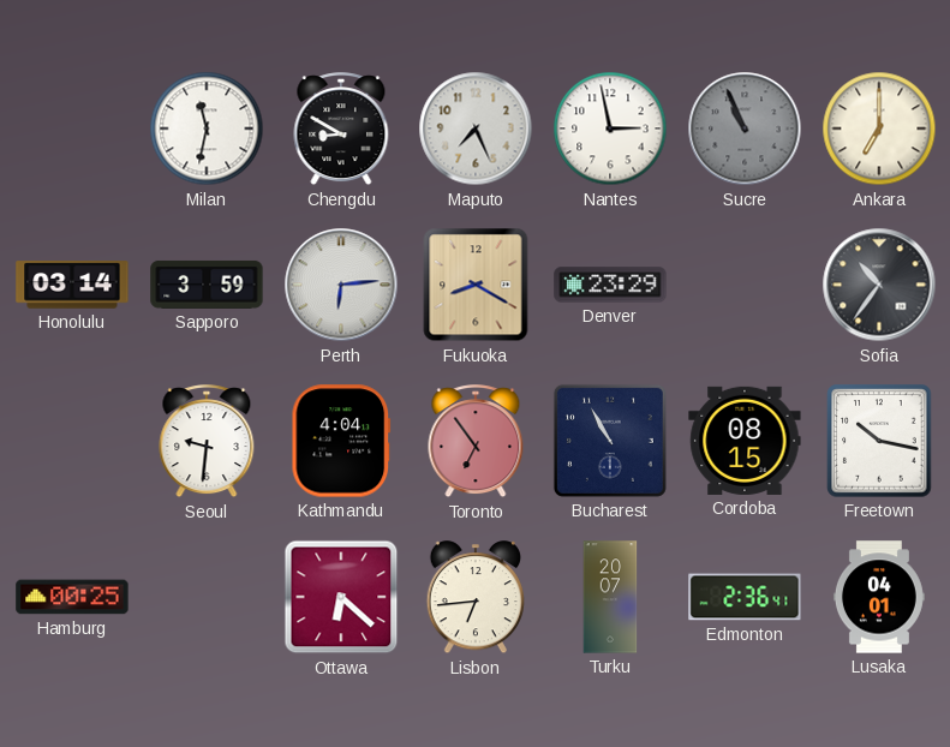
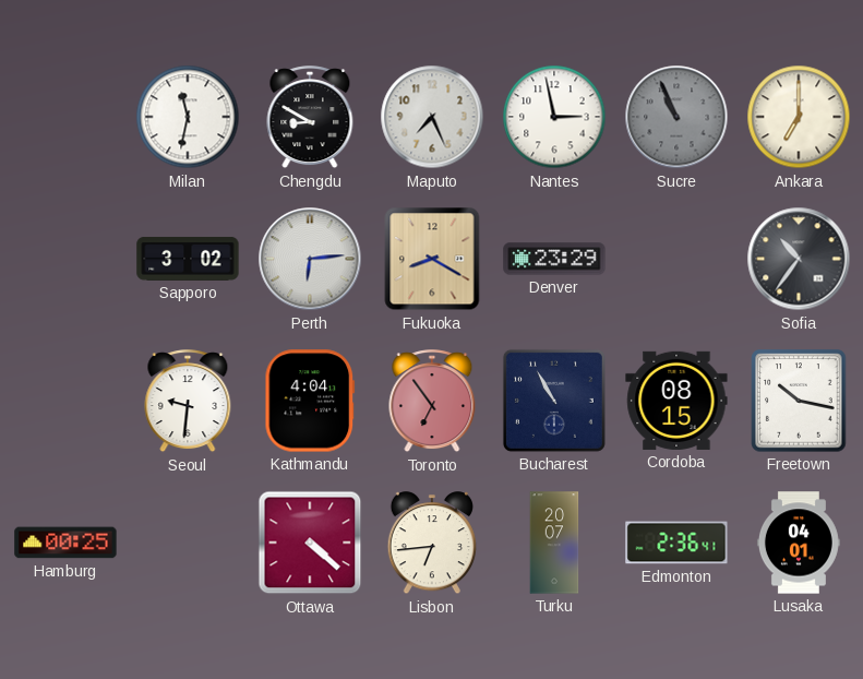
Honolulu: 03:14 -> none (72, 285)
Sapporo: 3:59 -> 3:02 (188, 259)
Ottawa: 6:22 -> 4:22 (310, 543)
